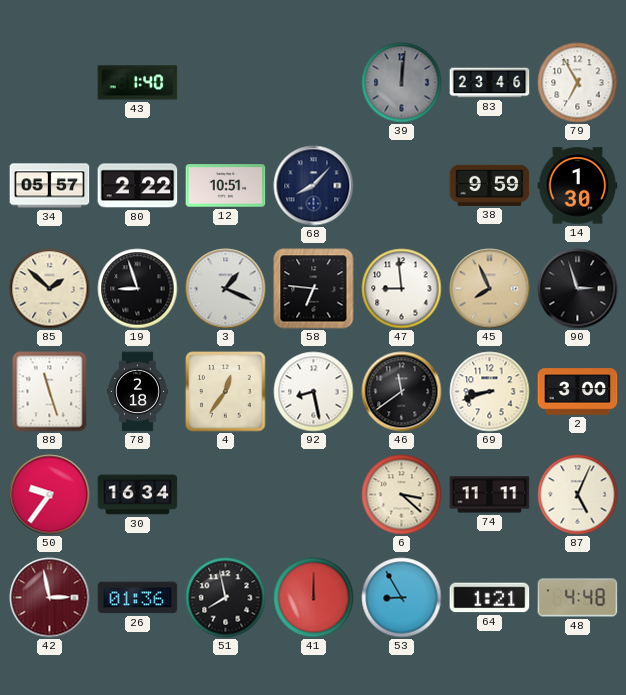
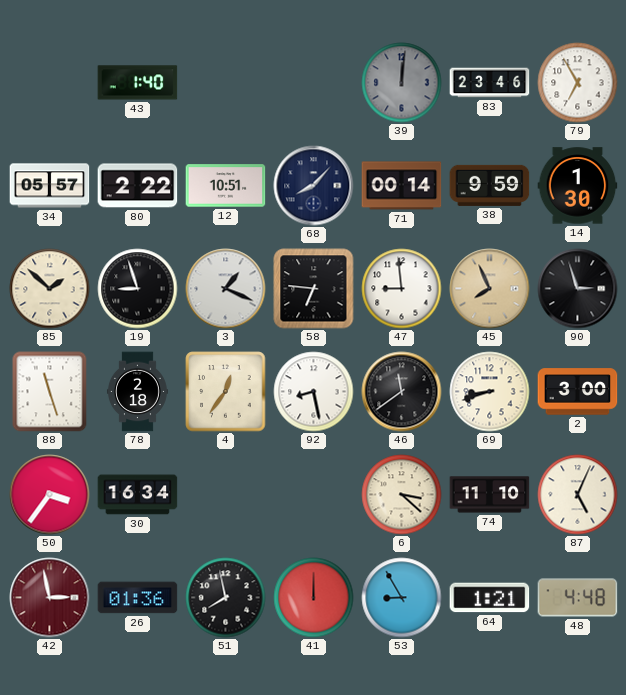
71: none -> 00:14 (402, 186)
50: 9:36 -> 3:36 (50, 495)
74: 11:11 -> 11:10 (490, 495)
